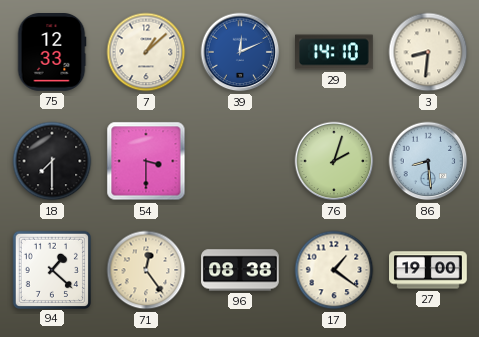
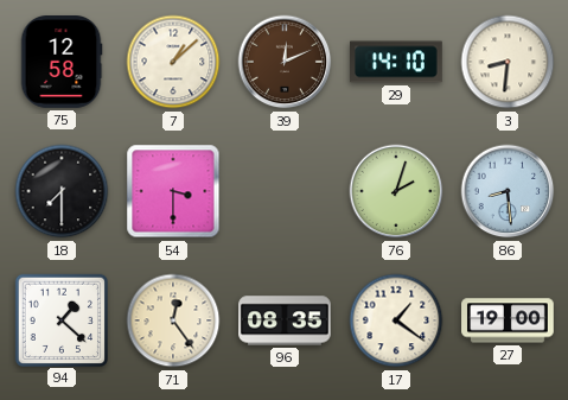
75: 12:33 -> 12:58 (62, 63)
39 dial: blue -> brown (285, 62)
96: 08:38 -> 08:35 (285, 320)
